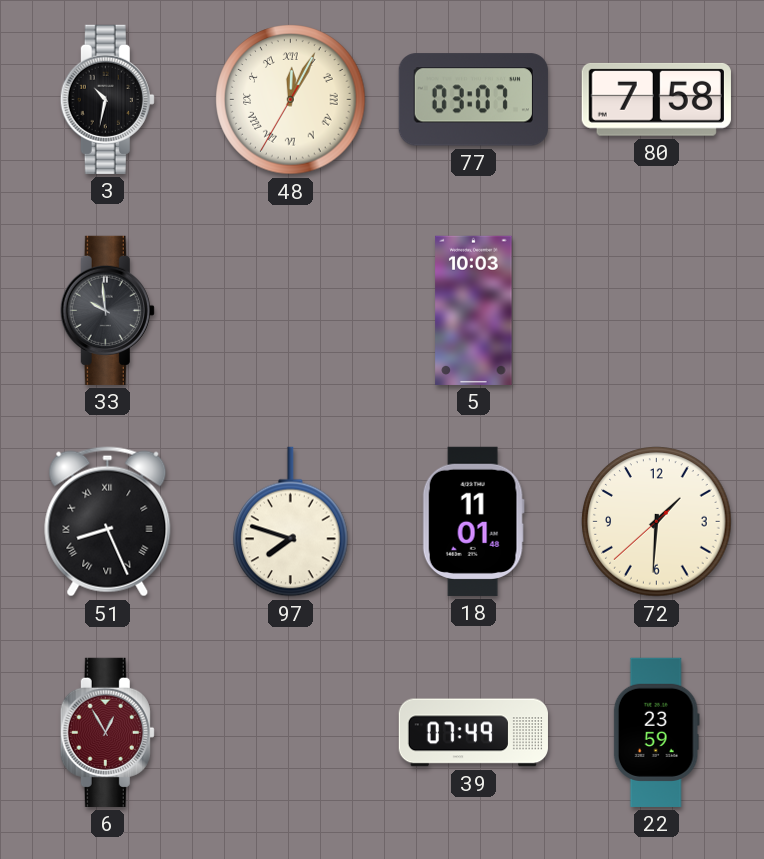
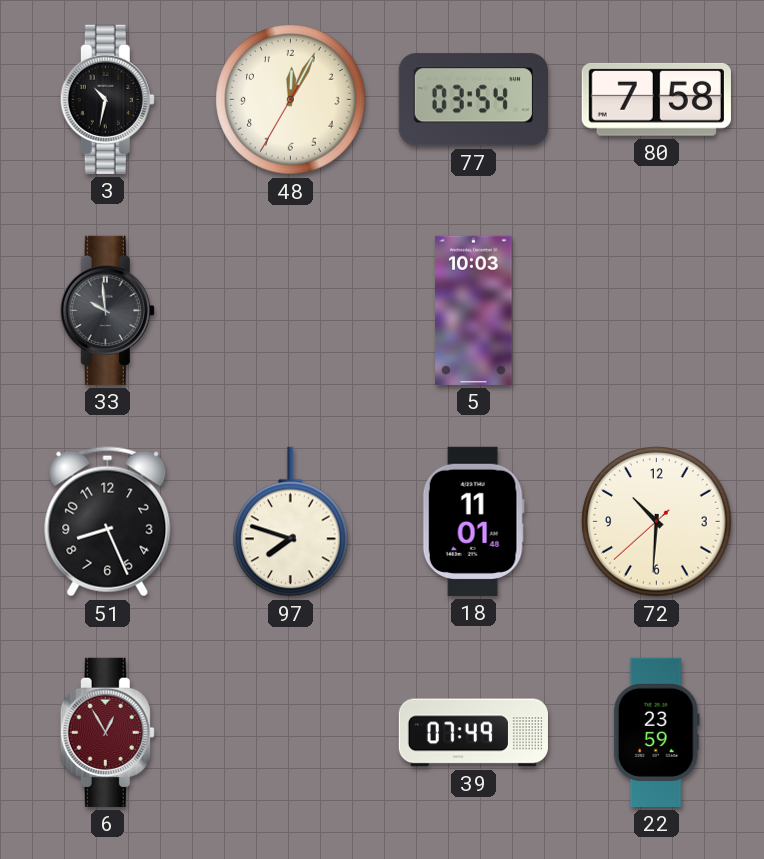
48 numerals: Roman -> Arabic (291, 100)
77: 03:07 -> 03:54 (473, 100)
51 numerals: Roman -> Arabic (108, 522)
72: 1:30 -> 10:30 (657, 522)
